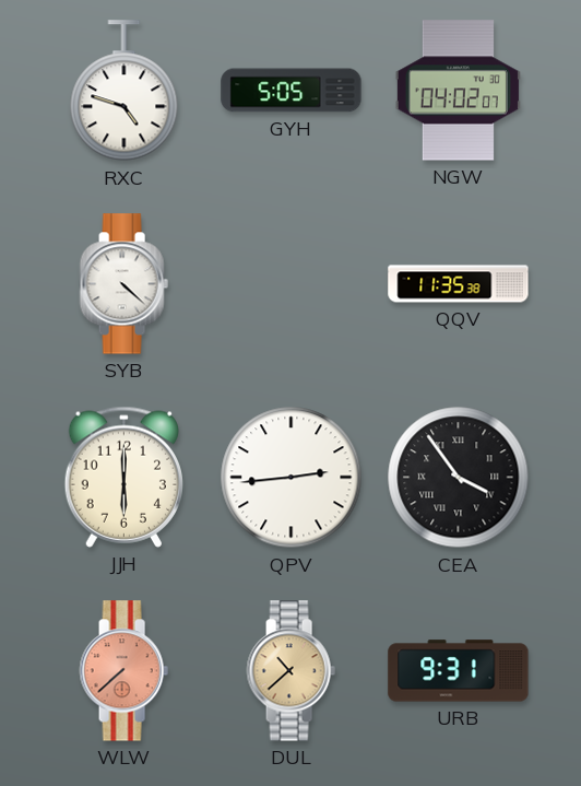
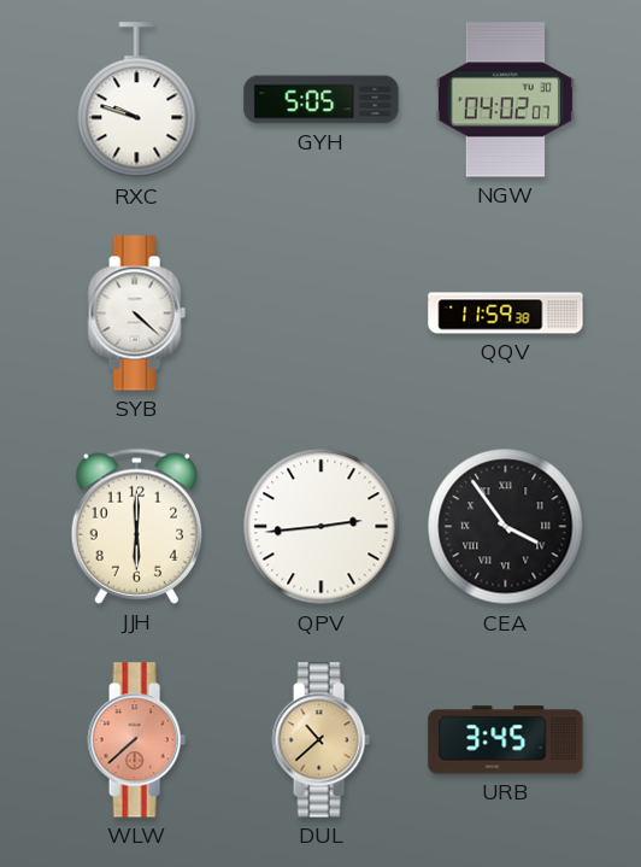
RXC: 4:48 -> 9:48 (137, 100)
QQV: 11:35 -> 11:59 (506, 314)
URB: 9:31 -> 3:45 (506, 740)
